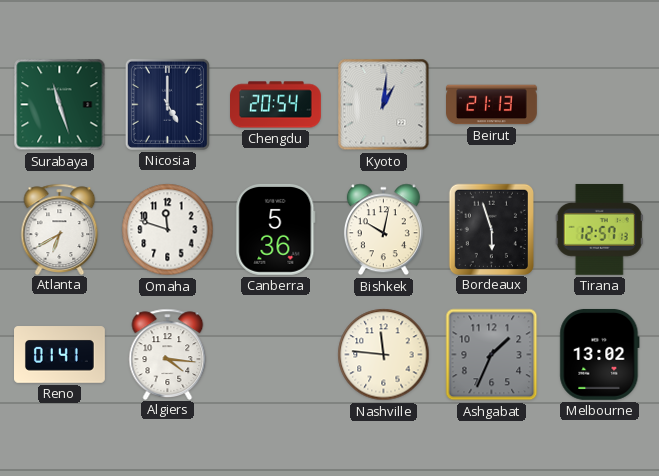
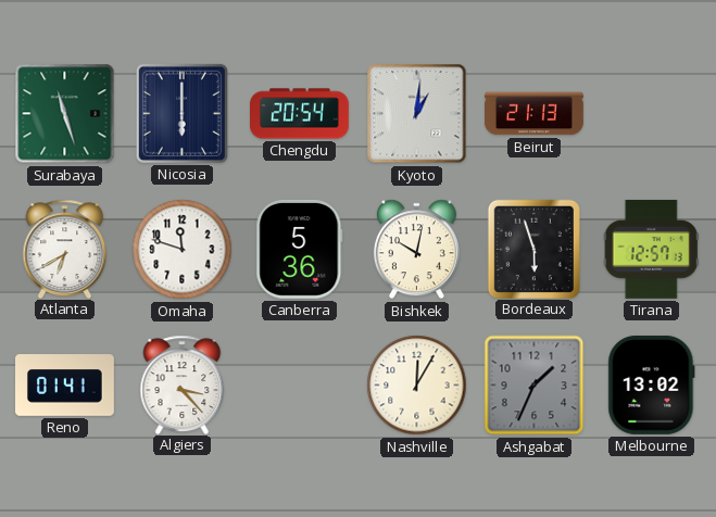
Nicosia: 5:00 -> 6:00 (181, 113)
Algiers: 4:16 -> 3:23 (183, 384)
Nashville: 11:46 -> 12:05 (417, 386)
